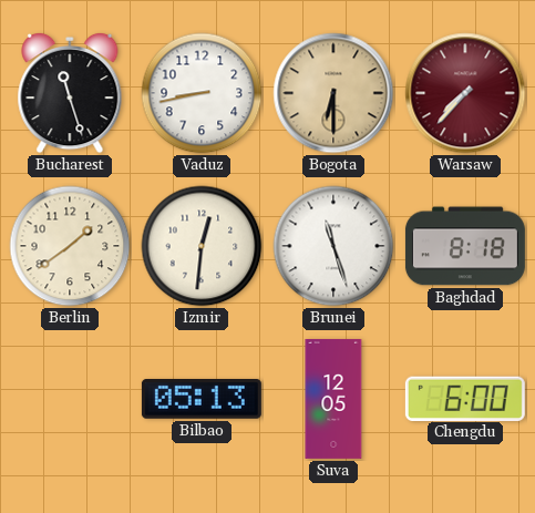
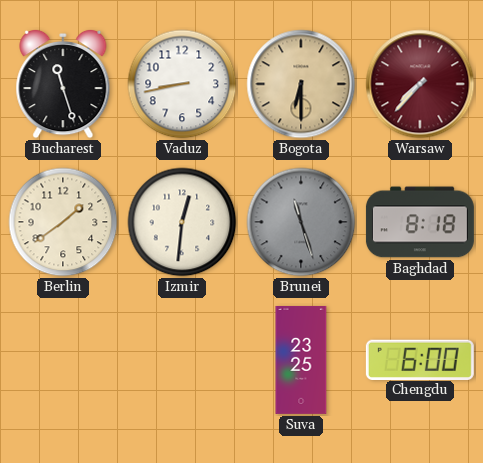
Brunei dial: white -> grey (301, 222)
Bilbao: 05:13 -> none (202, 399)
Suva: 12:05 -> 23:25 (301, 360)
